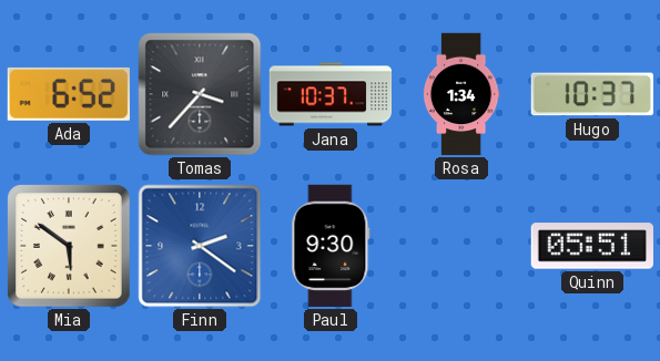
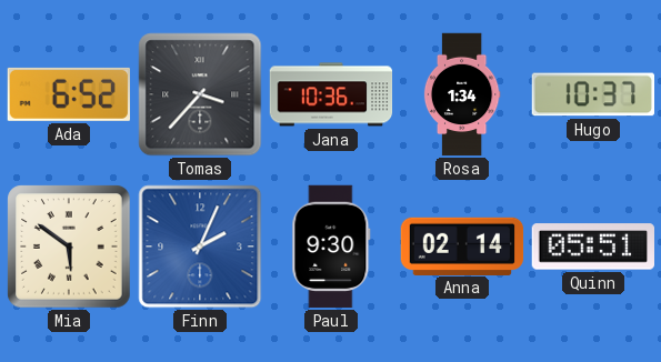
Jana: 10:37 -> 10:36 (331, 94)
Finn: 2:21 -> 2:04 (200, 247)
Anna: none -> 02:14 (462, 245)
